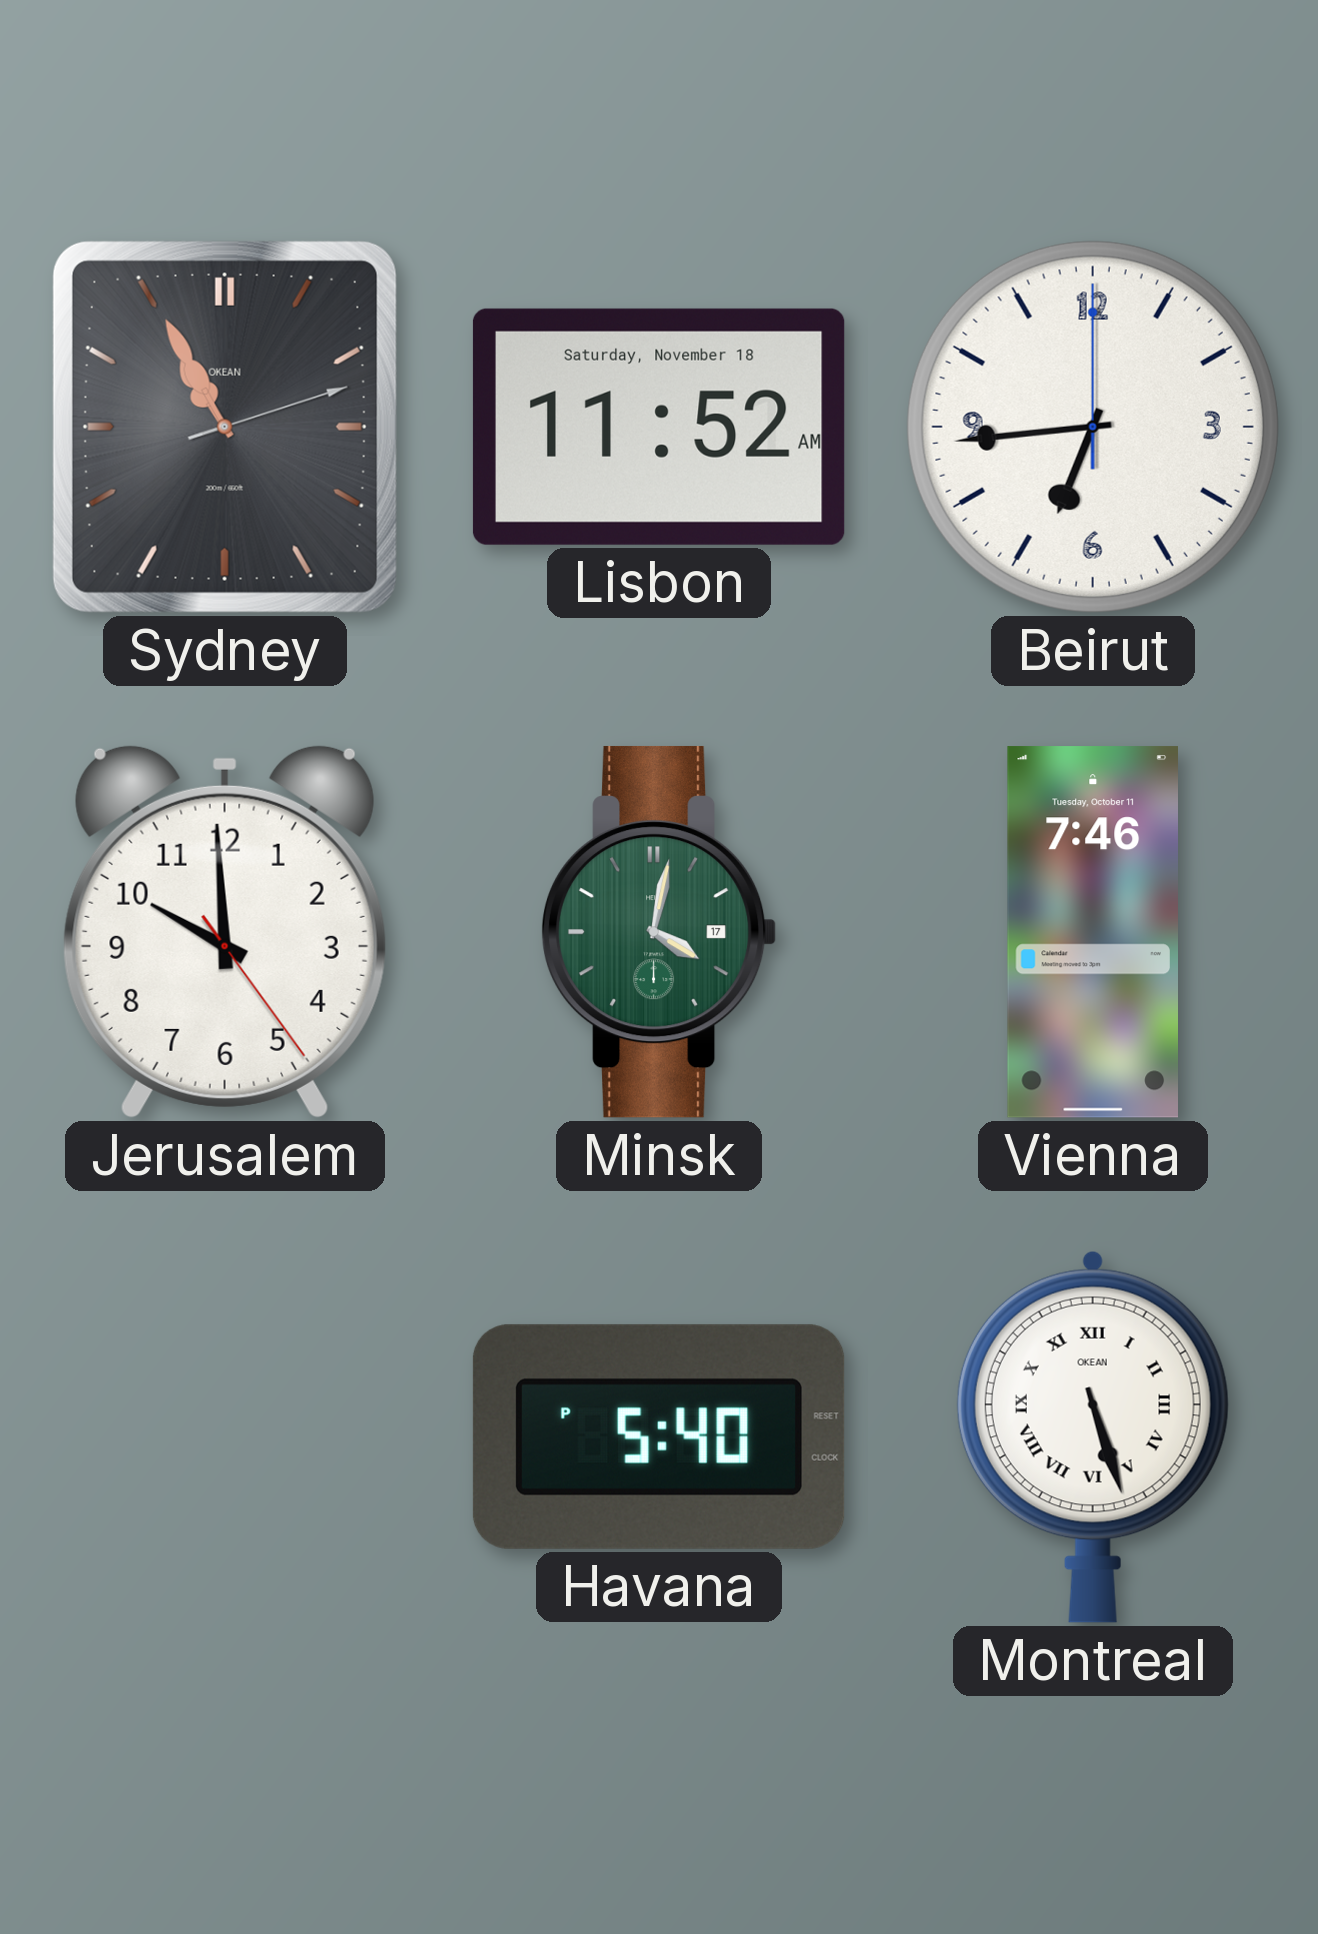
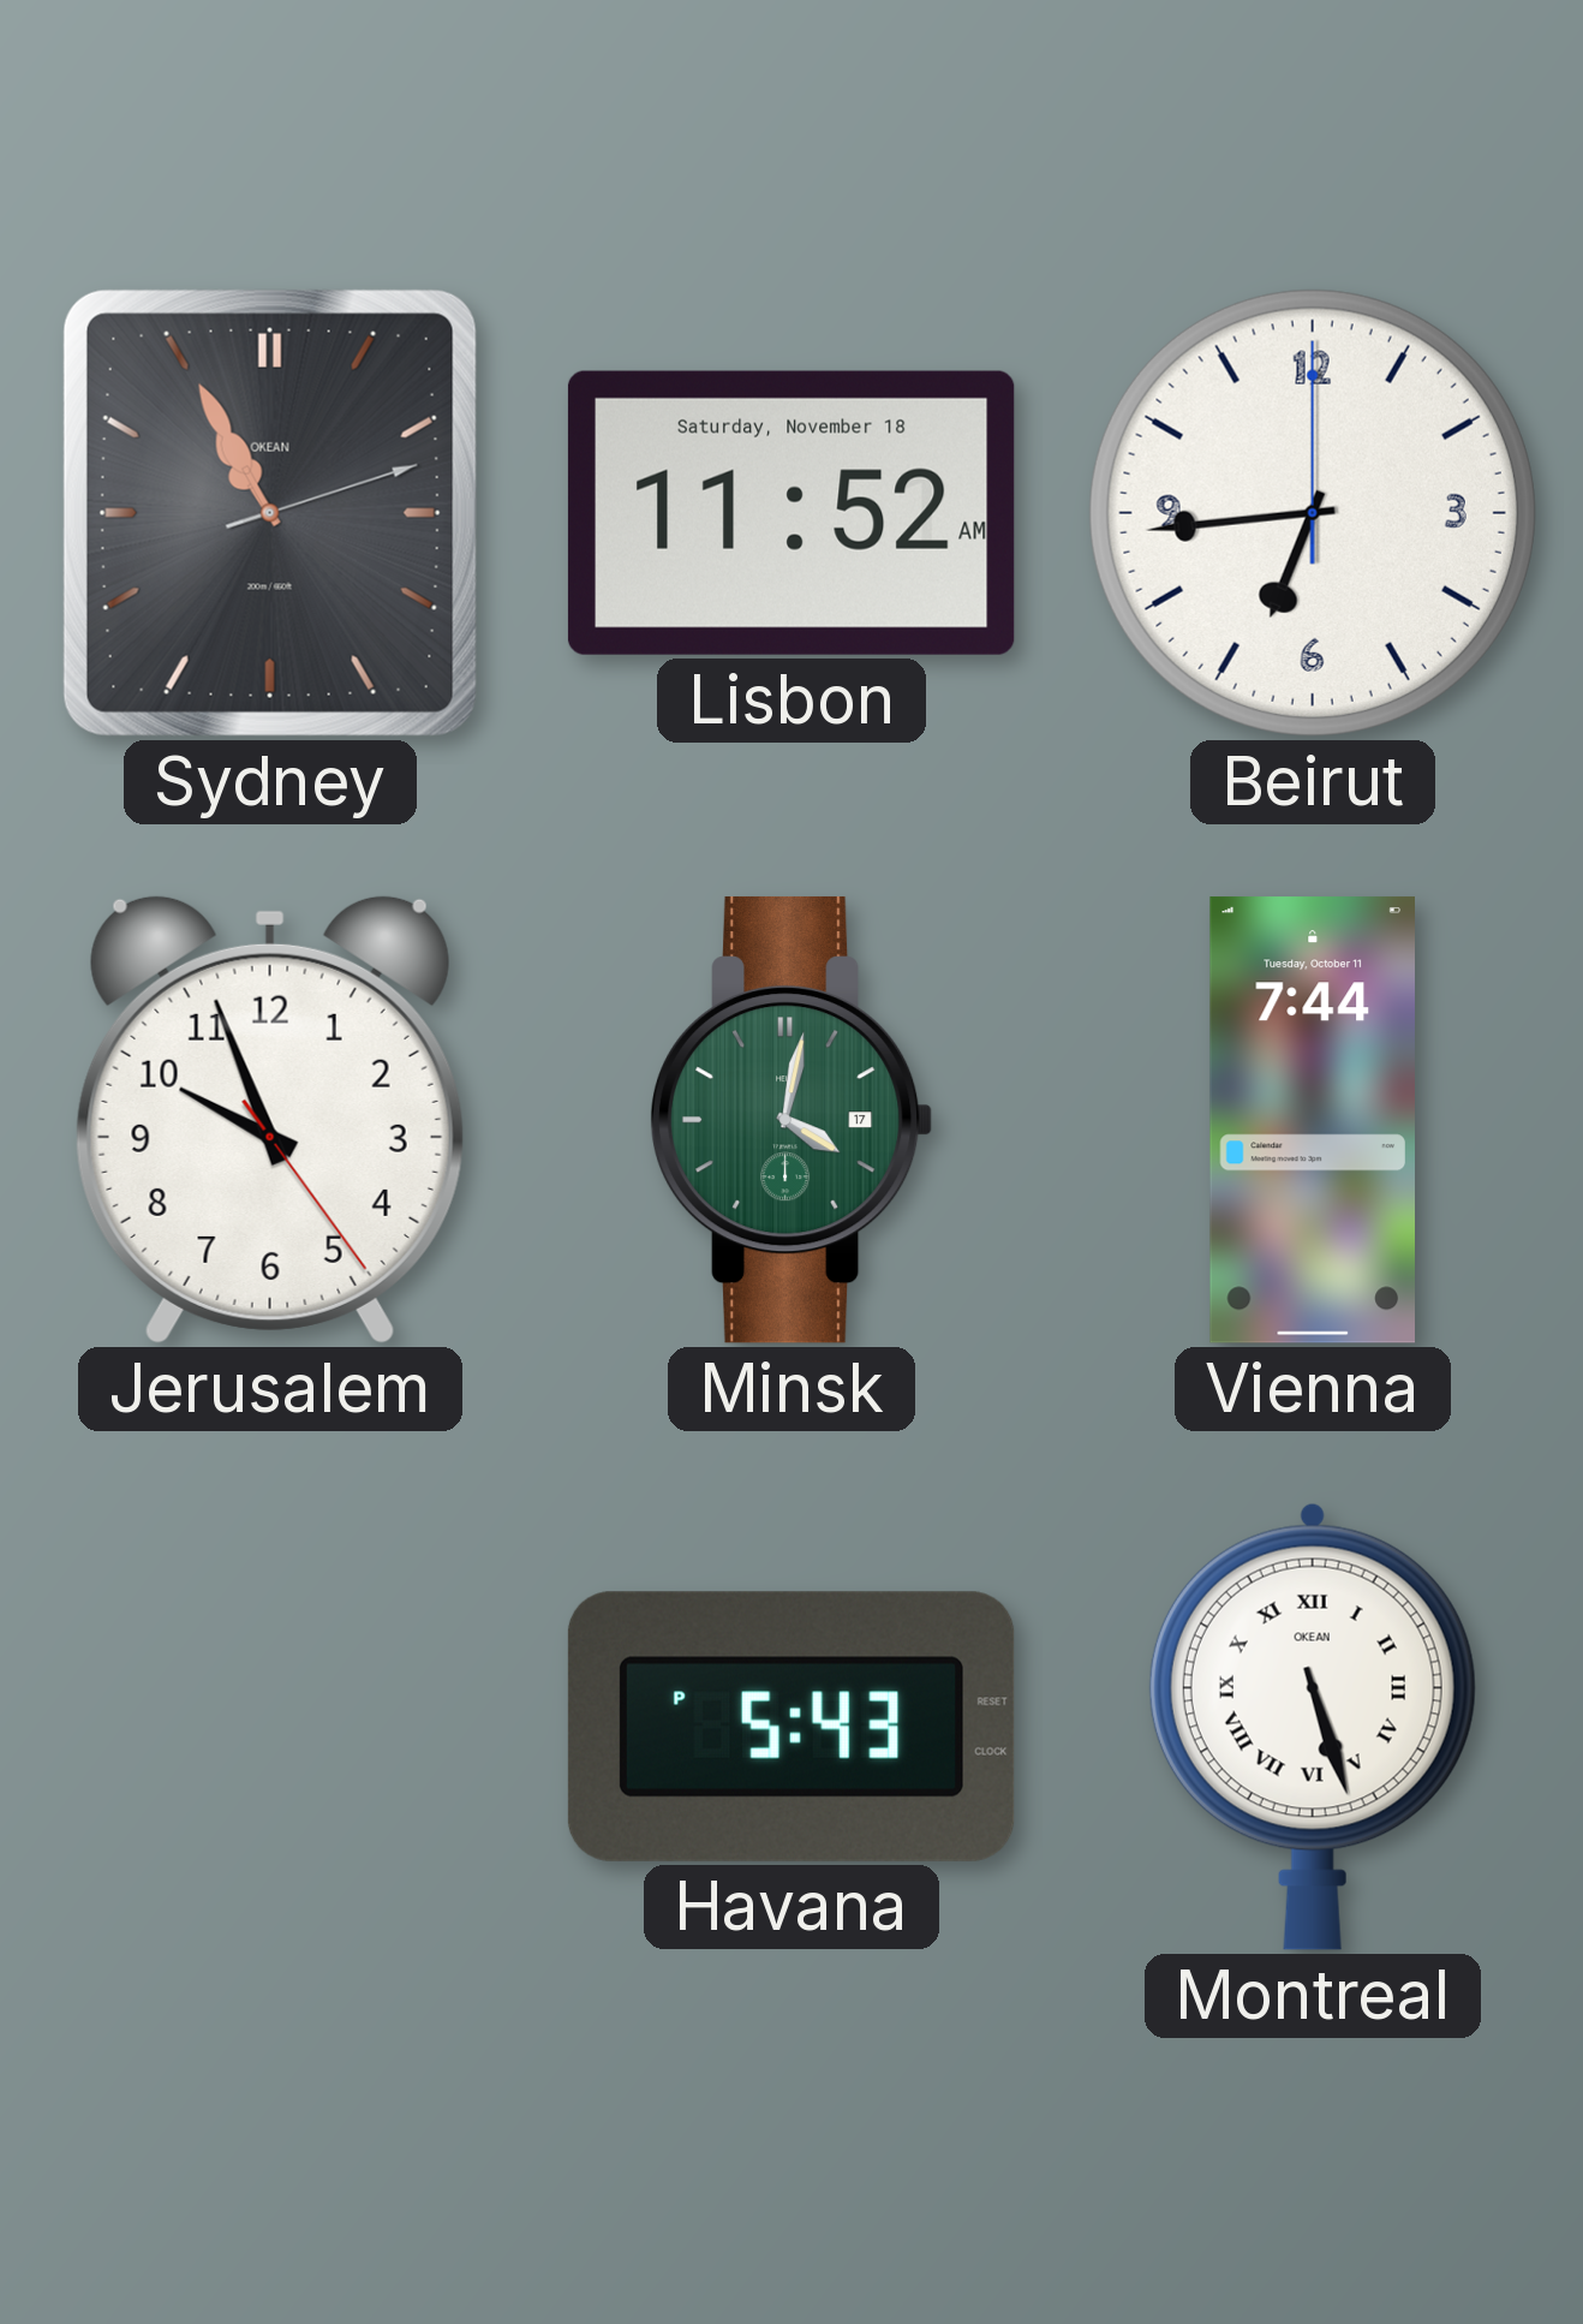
Jerusalem: 9:59 -> 9:56 (270, 1120)
Vienna: 7:46 -> 7:44 (1312, 1120)
Havana: 5:40 -> 5:43 (792, 1727)
